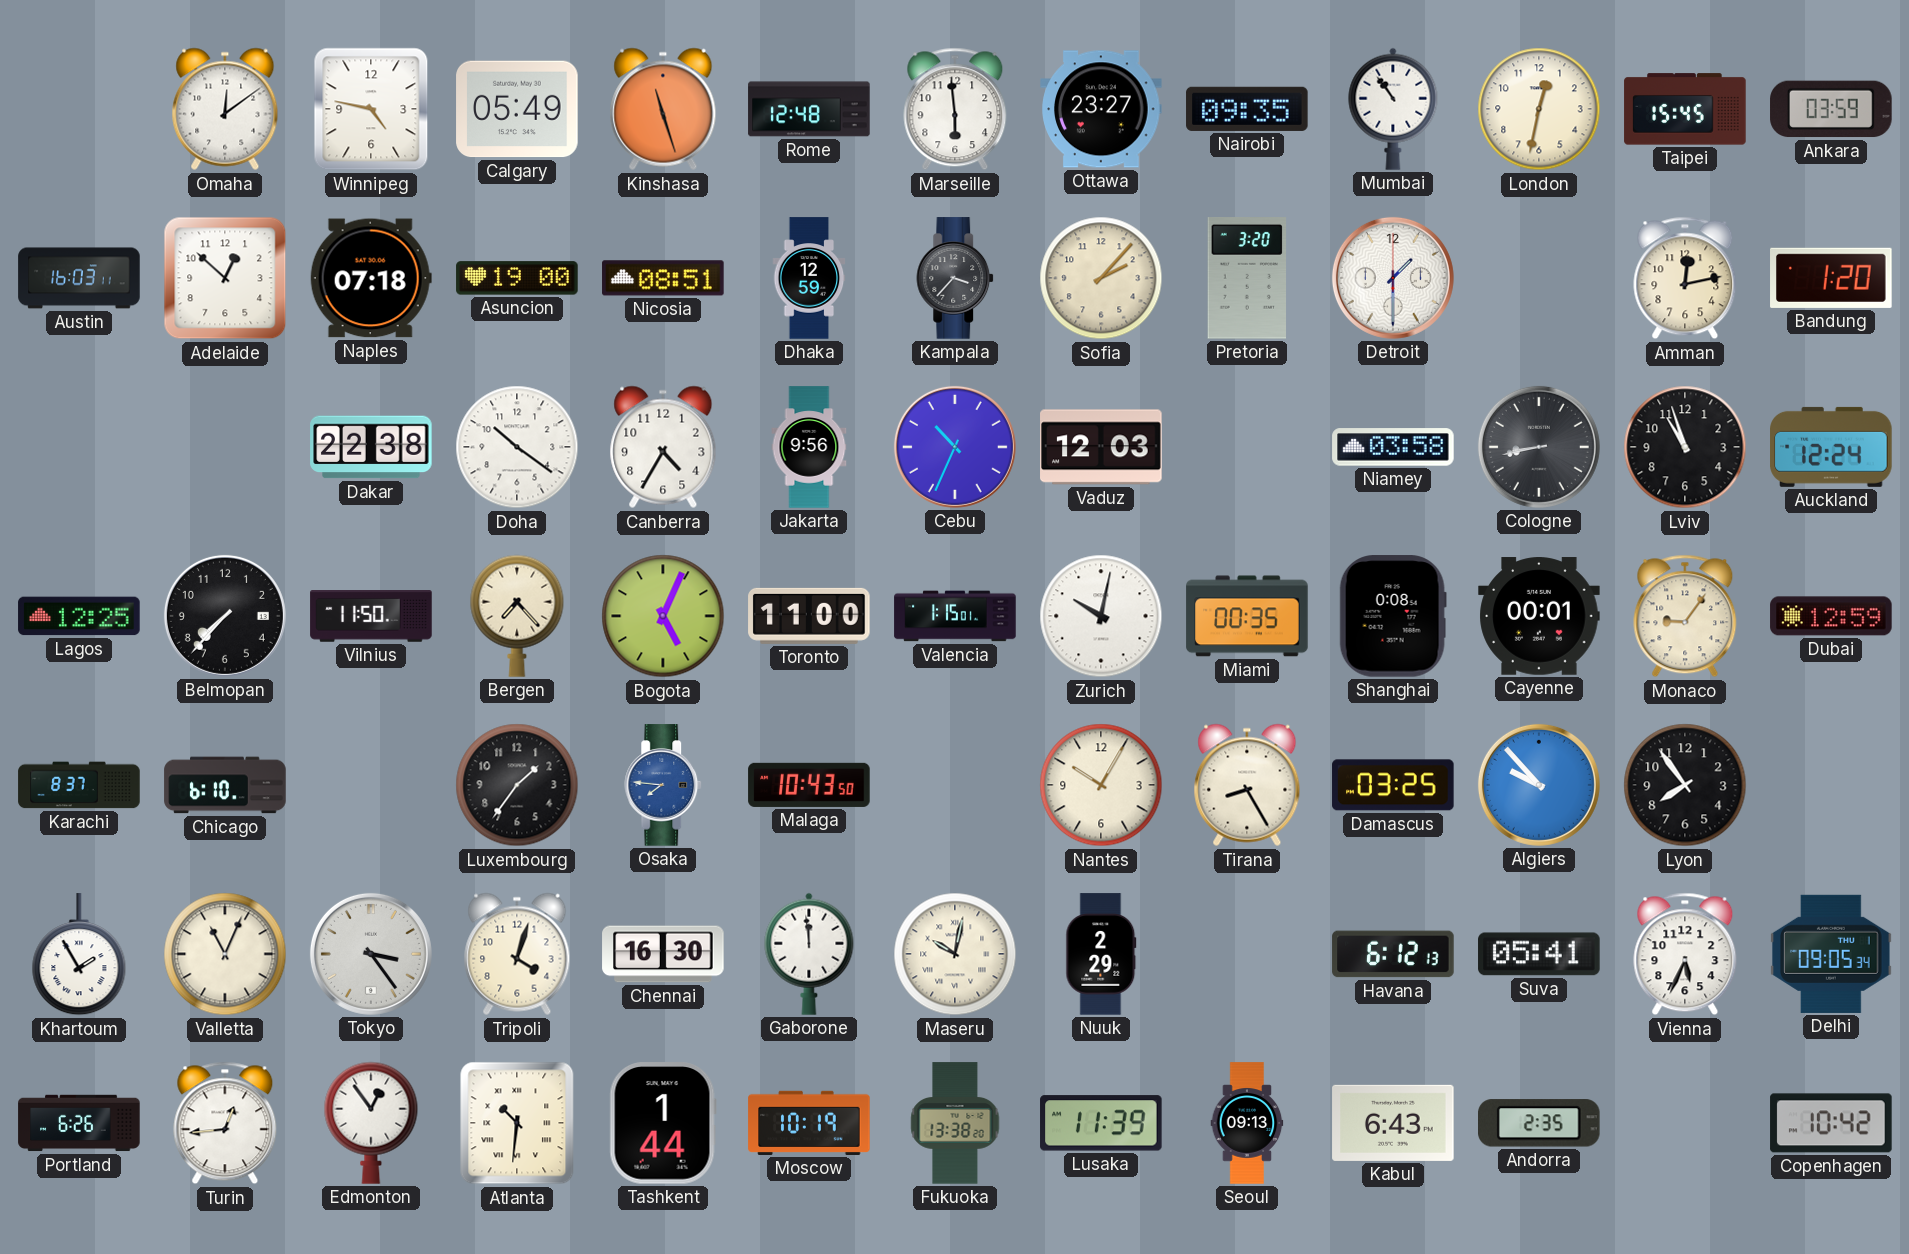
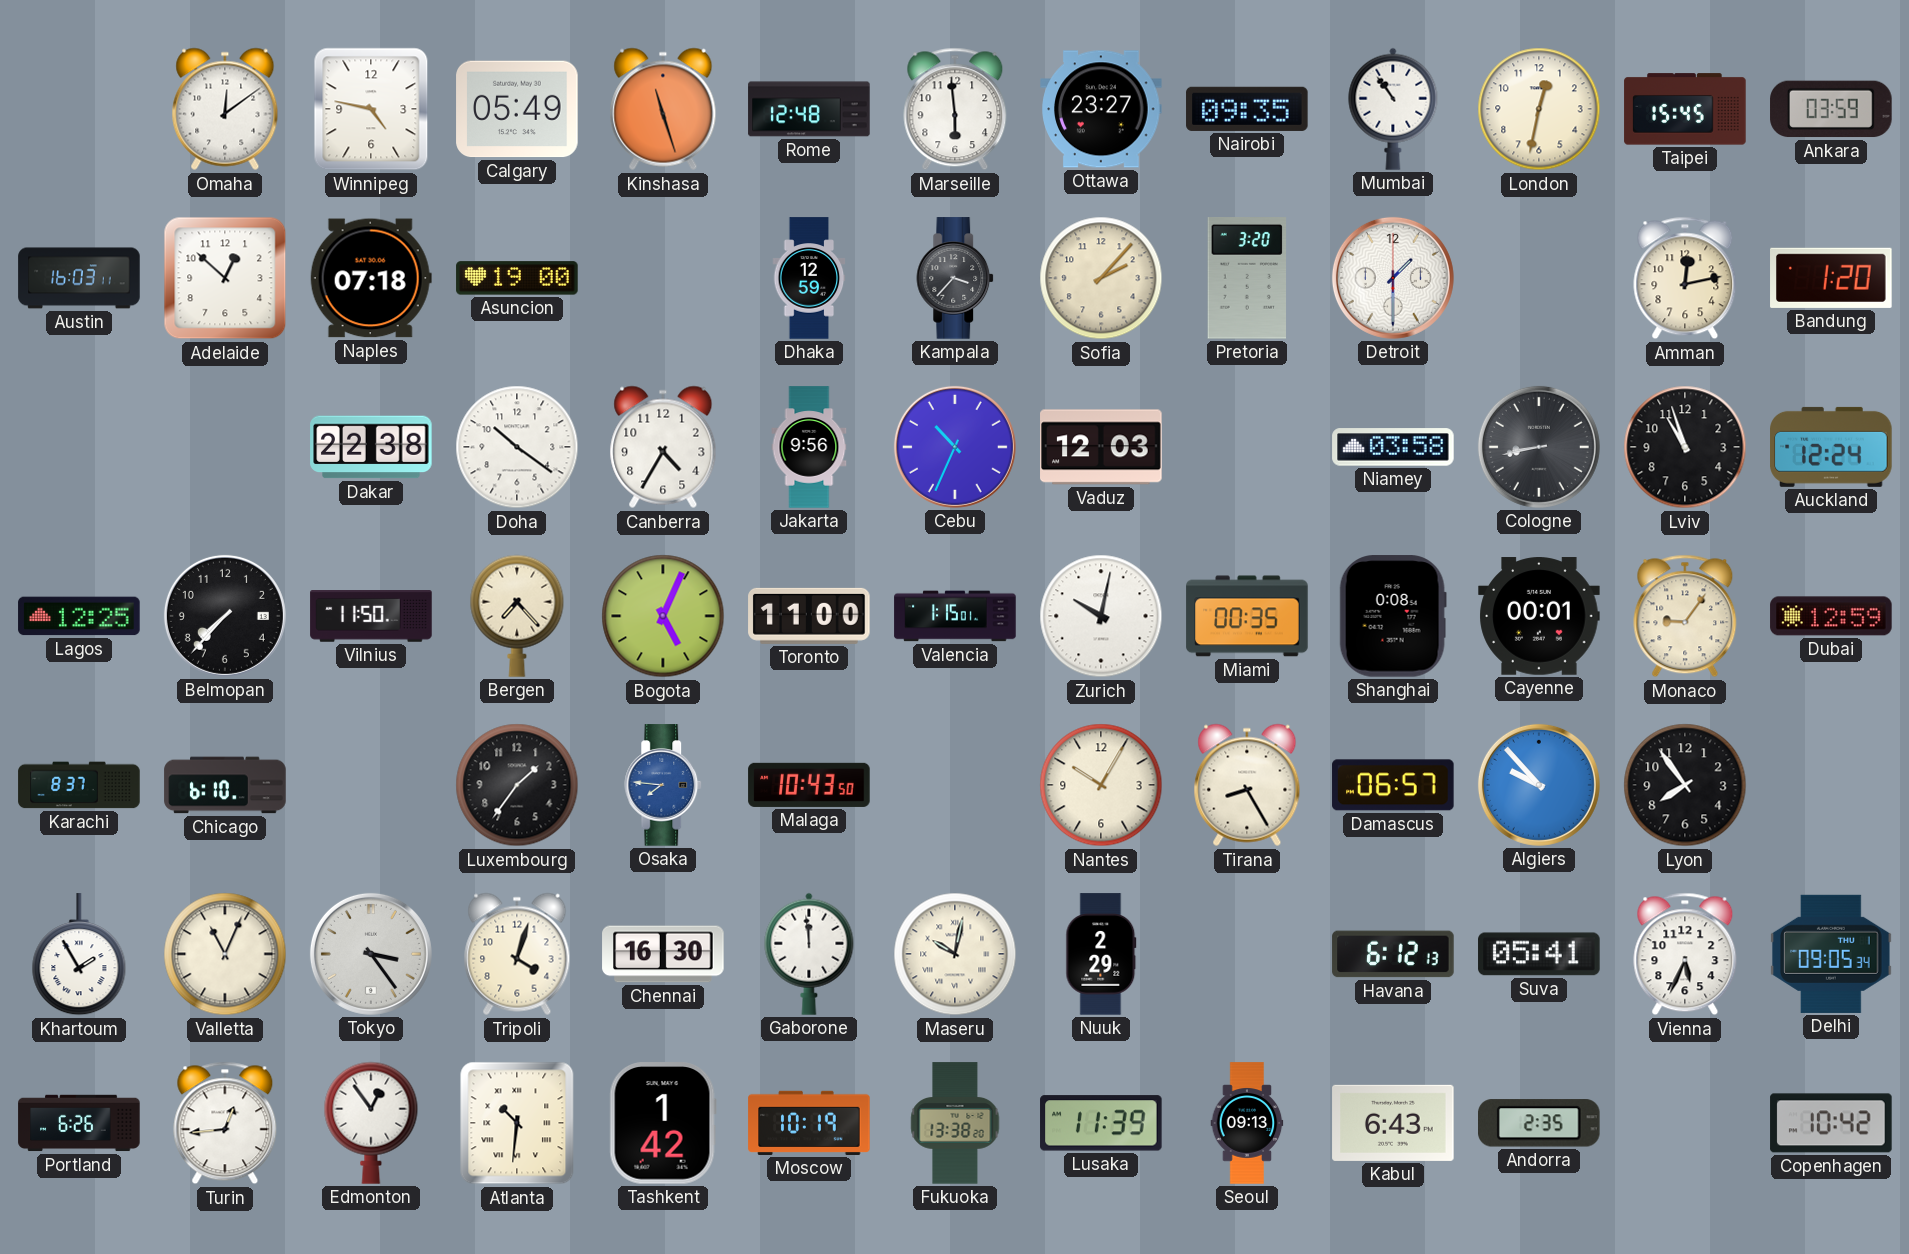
Nicosia: 08:51 -> none (663, 278)
Damascus: 03:25 -> 06:57 (1393, 785)
Tashkent: 1:44 -> 1:42 (663, 1123)
